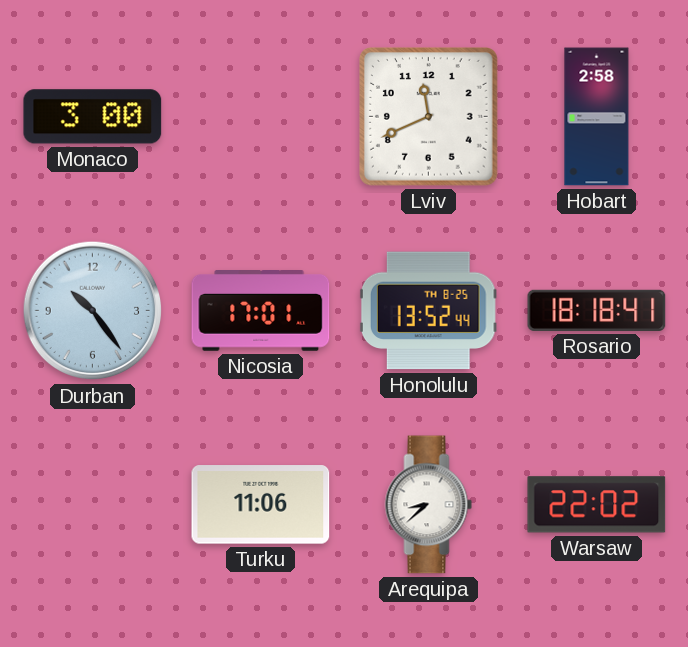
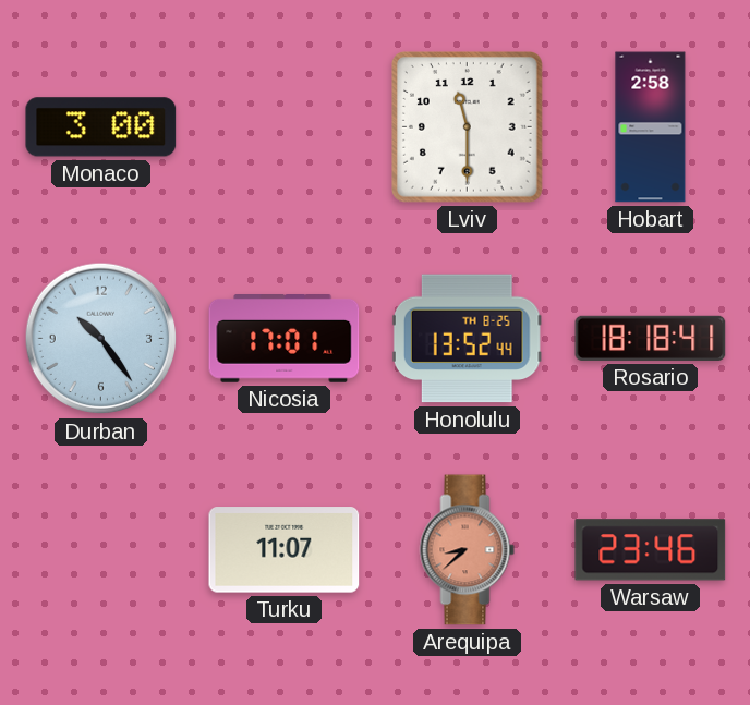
Lviv: 11:41 -> 11:30 (468, 127)
Turku: 11:06 -> 11:07 (285, 550)
Arequipa dial: white -> salmon (468, 550)
Warsaw: 22:02 -> 23:46 (651, 550)
